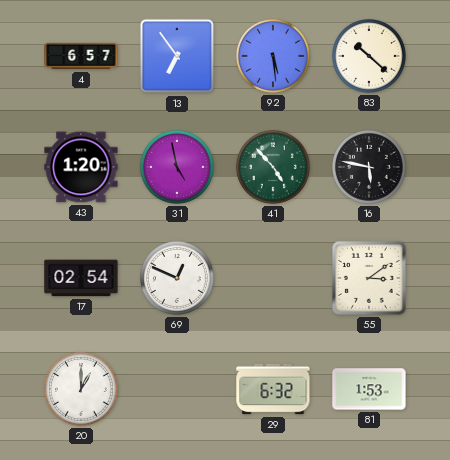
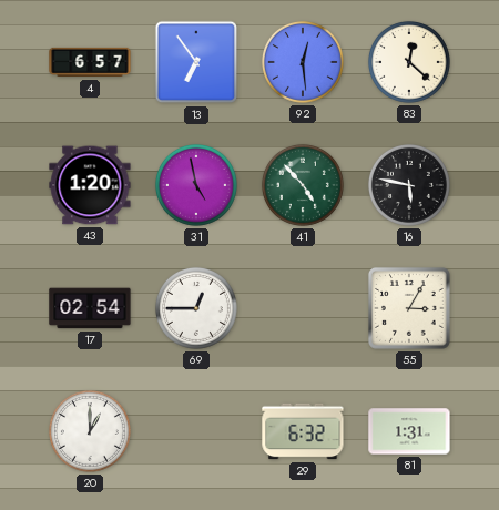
92: 5:29 -> 12:29 (303, 62)
83: 10:22 -> 12:22 (409, 62)
69: 12:49 -> 12:45 (196, 308)
55: 3:09 -> 3:05 (409, 308)
81: 1:53 -> 1:31 (409, 431)
